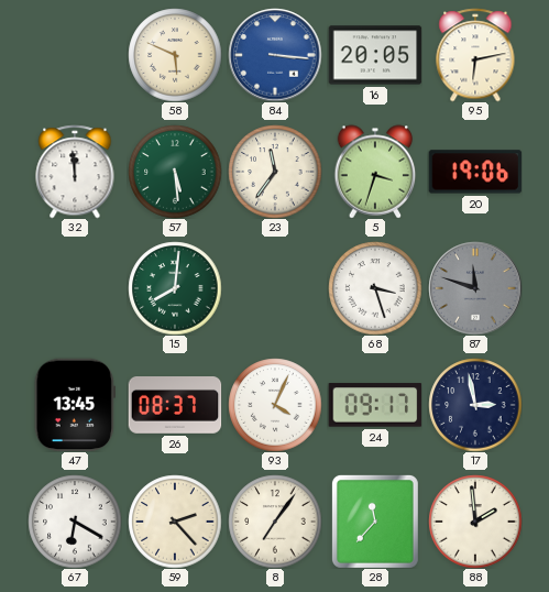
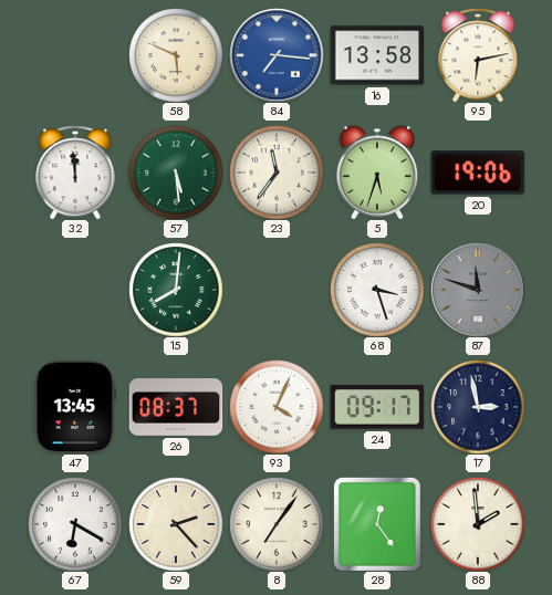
84: 3:16 -> 7:16 (277, 55)
16: 20:05 -> 13:58 (377, 55)
5: 3:33 -> 5:33 (377, 173)
28: 11:37 -> 12:24 (377, 524)
